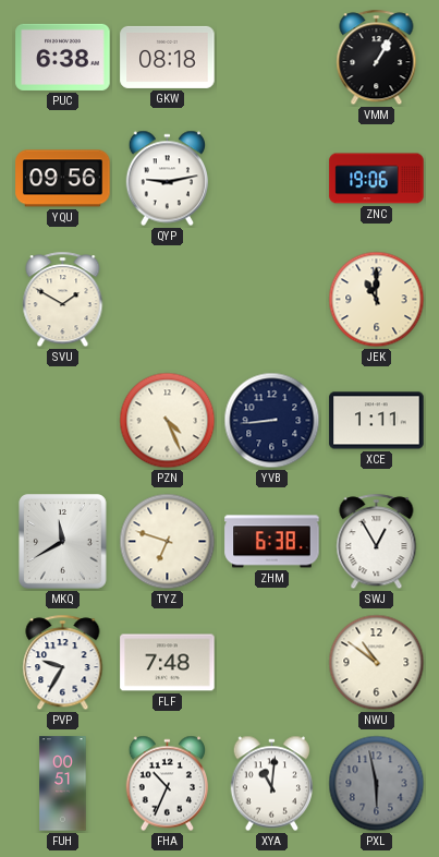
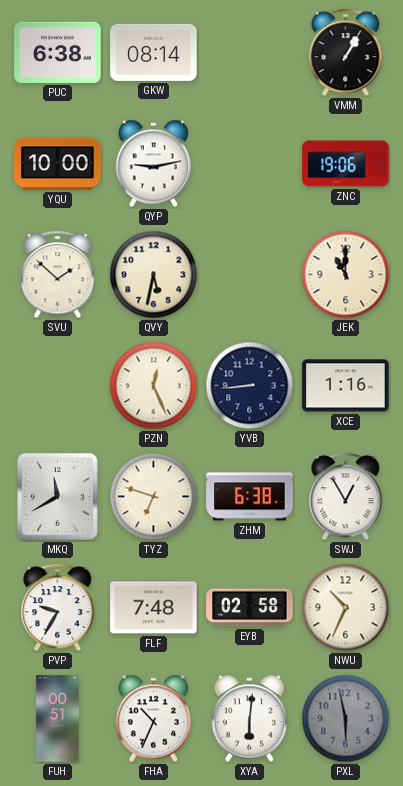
GKW: 08:18 -> 08:14 (154, 52)
YQU: 09:56 -> 10:00 (58, 164)
SVU: 1:50 -> 1:52 (58, 275)
QVY: none -> 5:32 (154, 275)
PZN: 4:26 -> 12:26 (154, 386)
XCE: 1:11 -> 1:16 (346, 386)
EYB: none -> 02:58 (250, 608)
NWU: 10:51 -> 10:34 (346, 608)
XYA: 11:01 -> 6:01 (250, 719)
